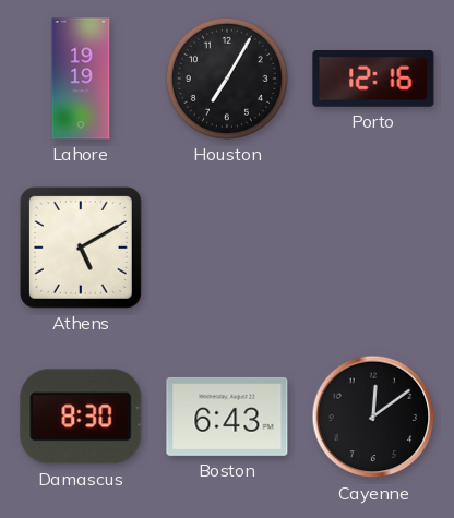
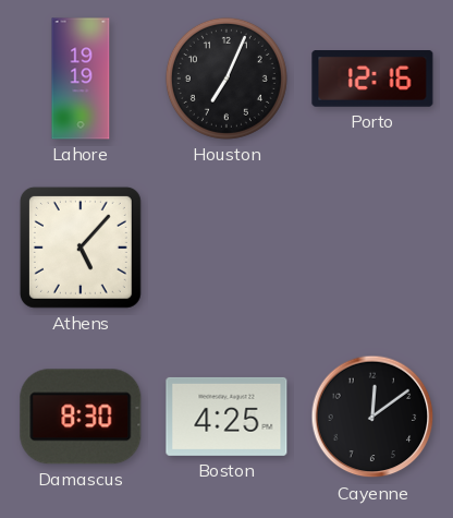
Houston: 7:05 -> 7:04 (226, 79)
Athens: 5:10 -> 5:07 (81, 248)
Boston: 6:43 -> 4:25 (226, 417)
